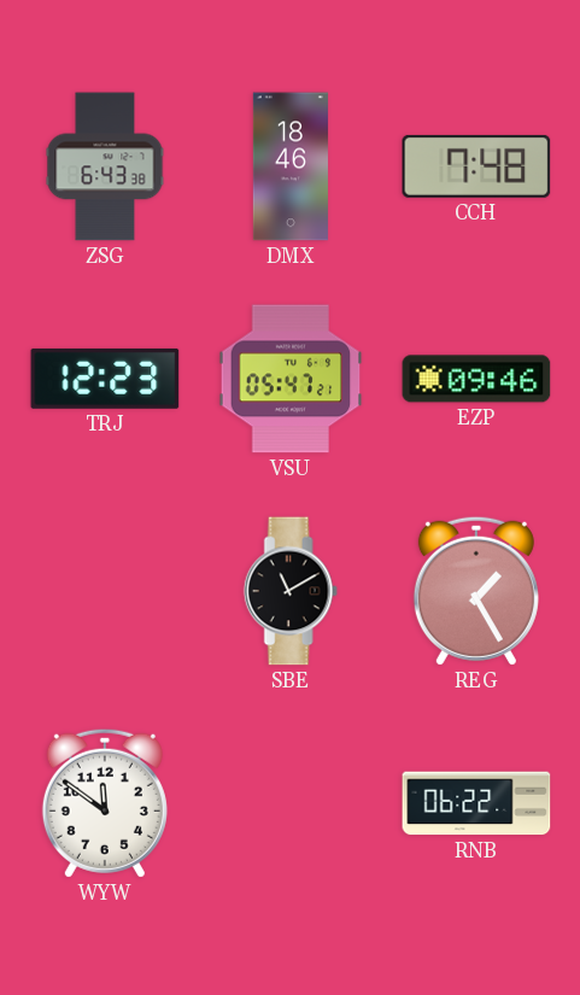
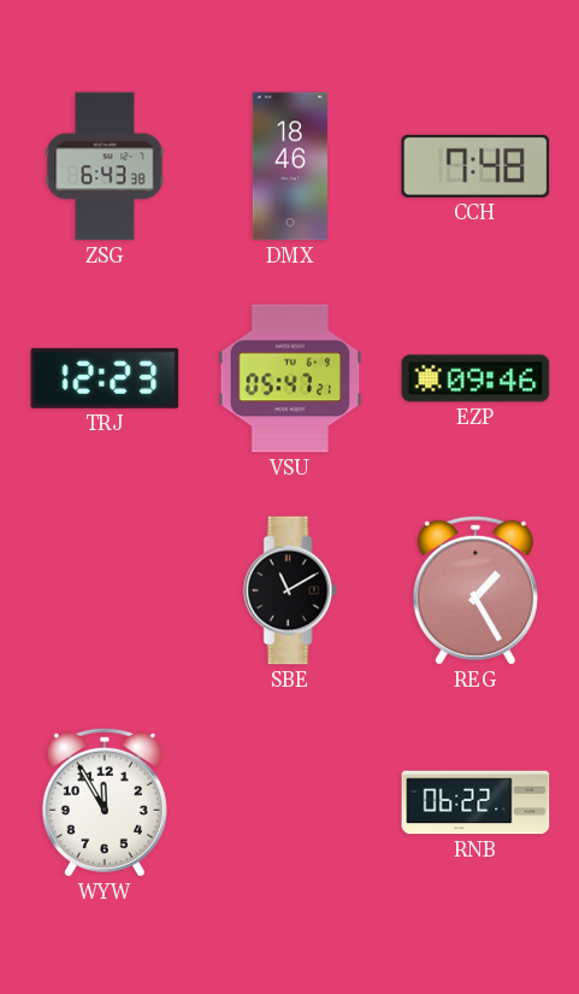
WYW: 11:51 -> 11:55 (105, 802)
